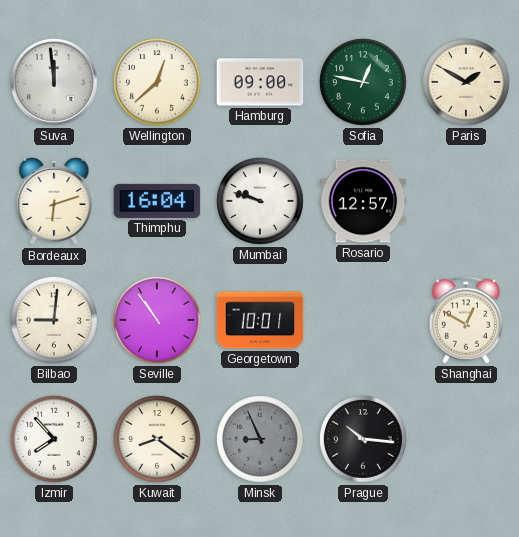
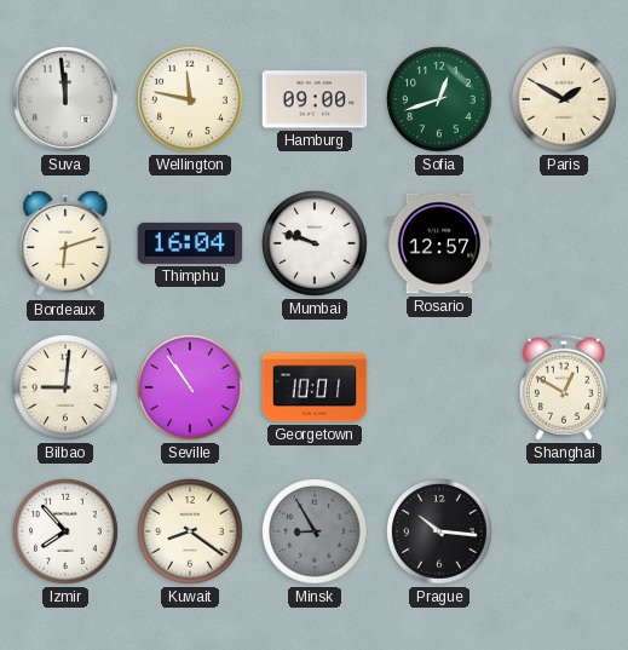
Wellington: 12:38 -> 11:47 (191, 100)
Sofia: 12:47 -> 12:42 (440, 100)
Minsk: 8:56 -> 8:55 (316, 533)
